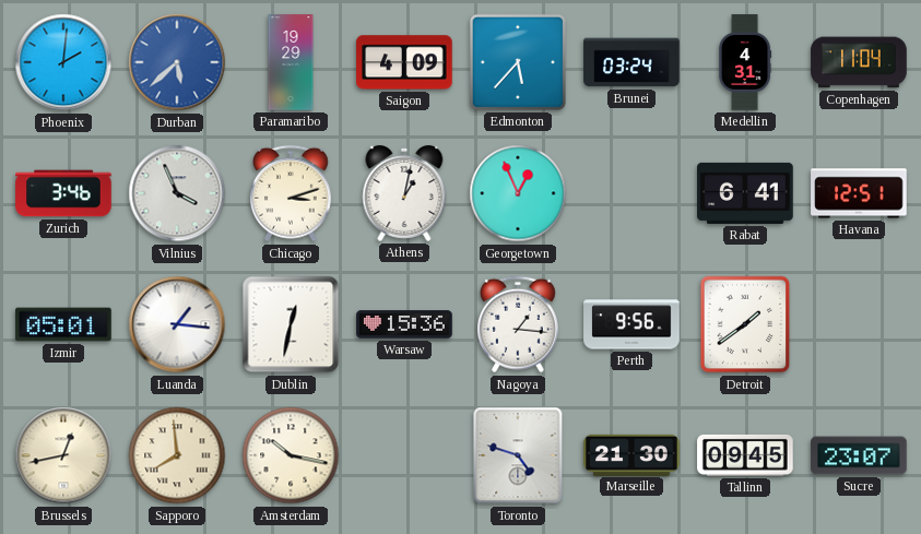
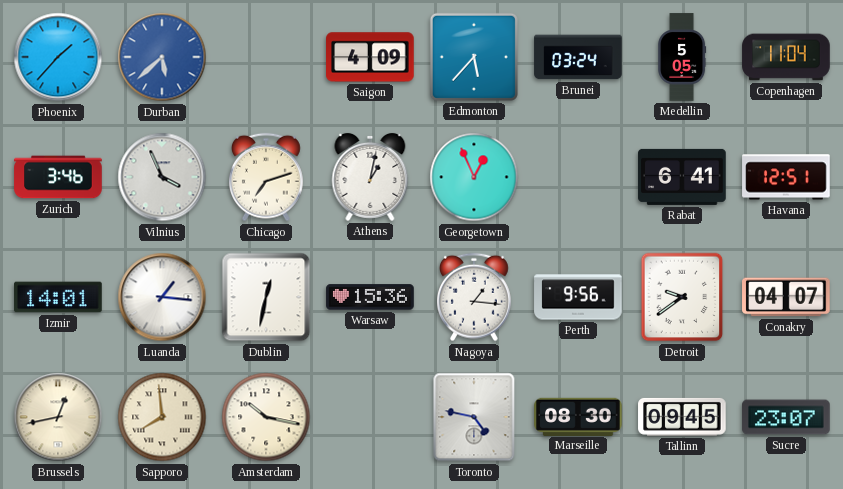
Phoenix: 2:01 -> 1:37 (58, 57)
Paramaribo: 19:29 -> none (291, 62)
Medellin: 4:31 -> 5:05 (682, 57)
Chicago: 3:12 -> 7:12 (267, 177)
Izmir: 05:01 -> 14:01 (58, 297)
Detroit: 1:39 -> 9:39 (682, 297)
Conakry: none -> 04:07 (786, 297)
Toronto: 4:48 -> 4:47 (474, 417)
Marseille: 21:30 -> 08:30 (578, 416)
